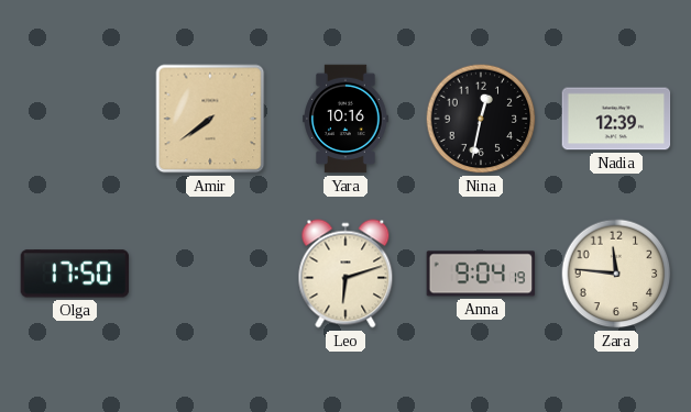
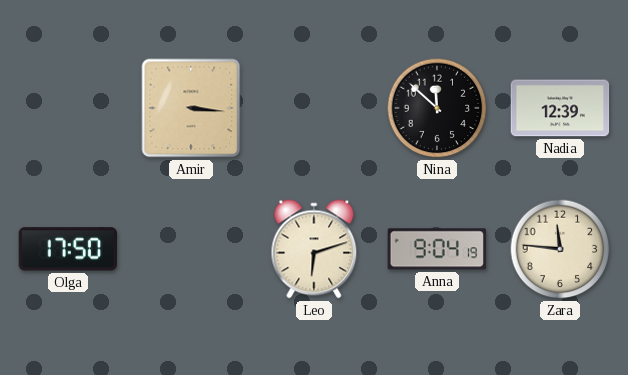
Amir: 7:39 -> 3:16 (191, 108)
Yara: 10:16 -> none (345, 119)
Nina: 12:32 -> 11:52 (437, 108)
